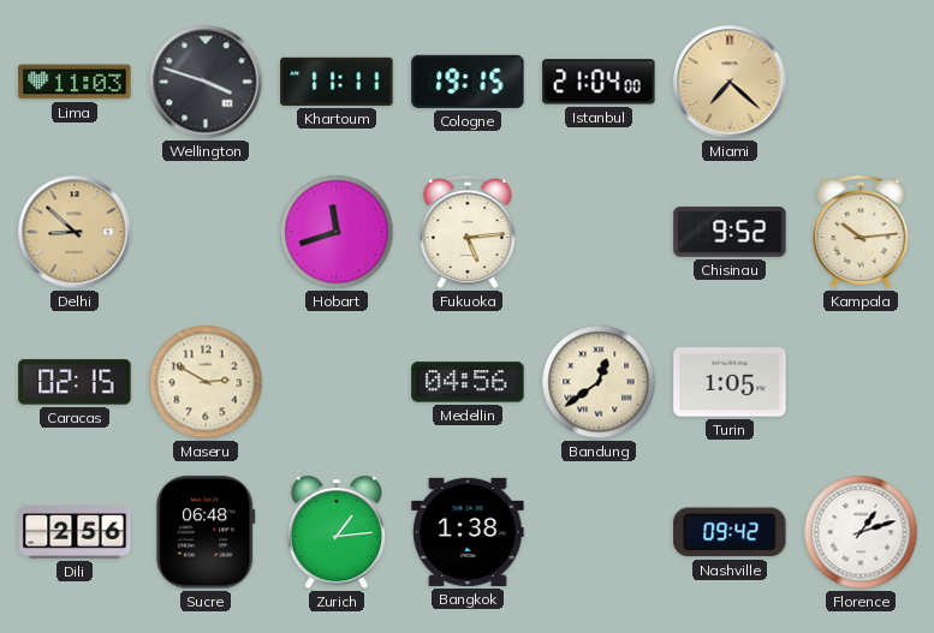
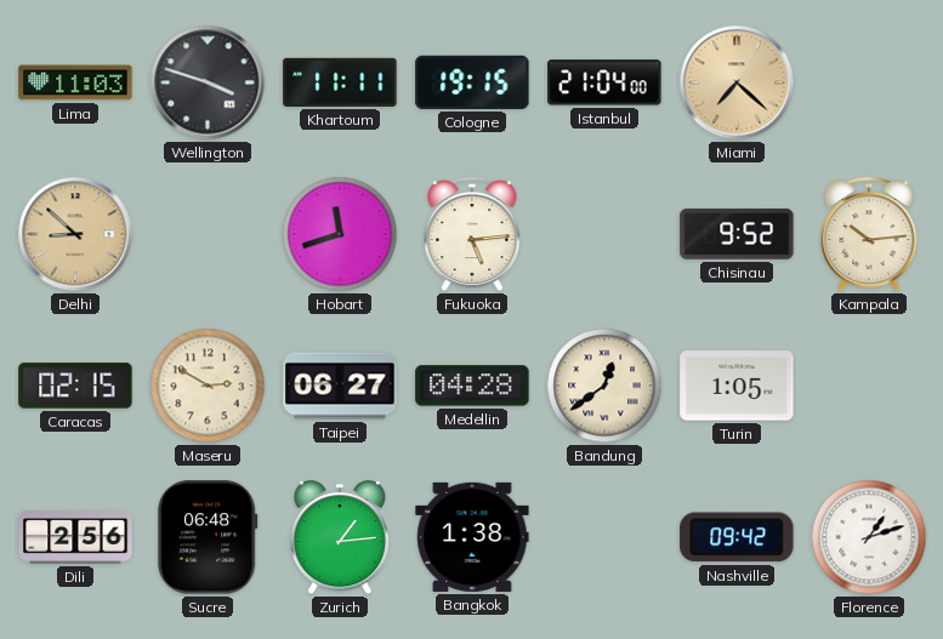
Taipei: none -> 06:27 (340, 386)
Medellin: 04:56 -> 04:28 (472, 386)
